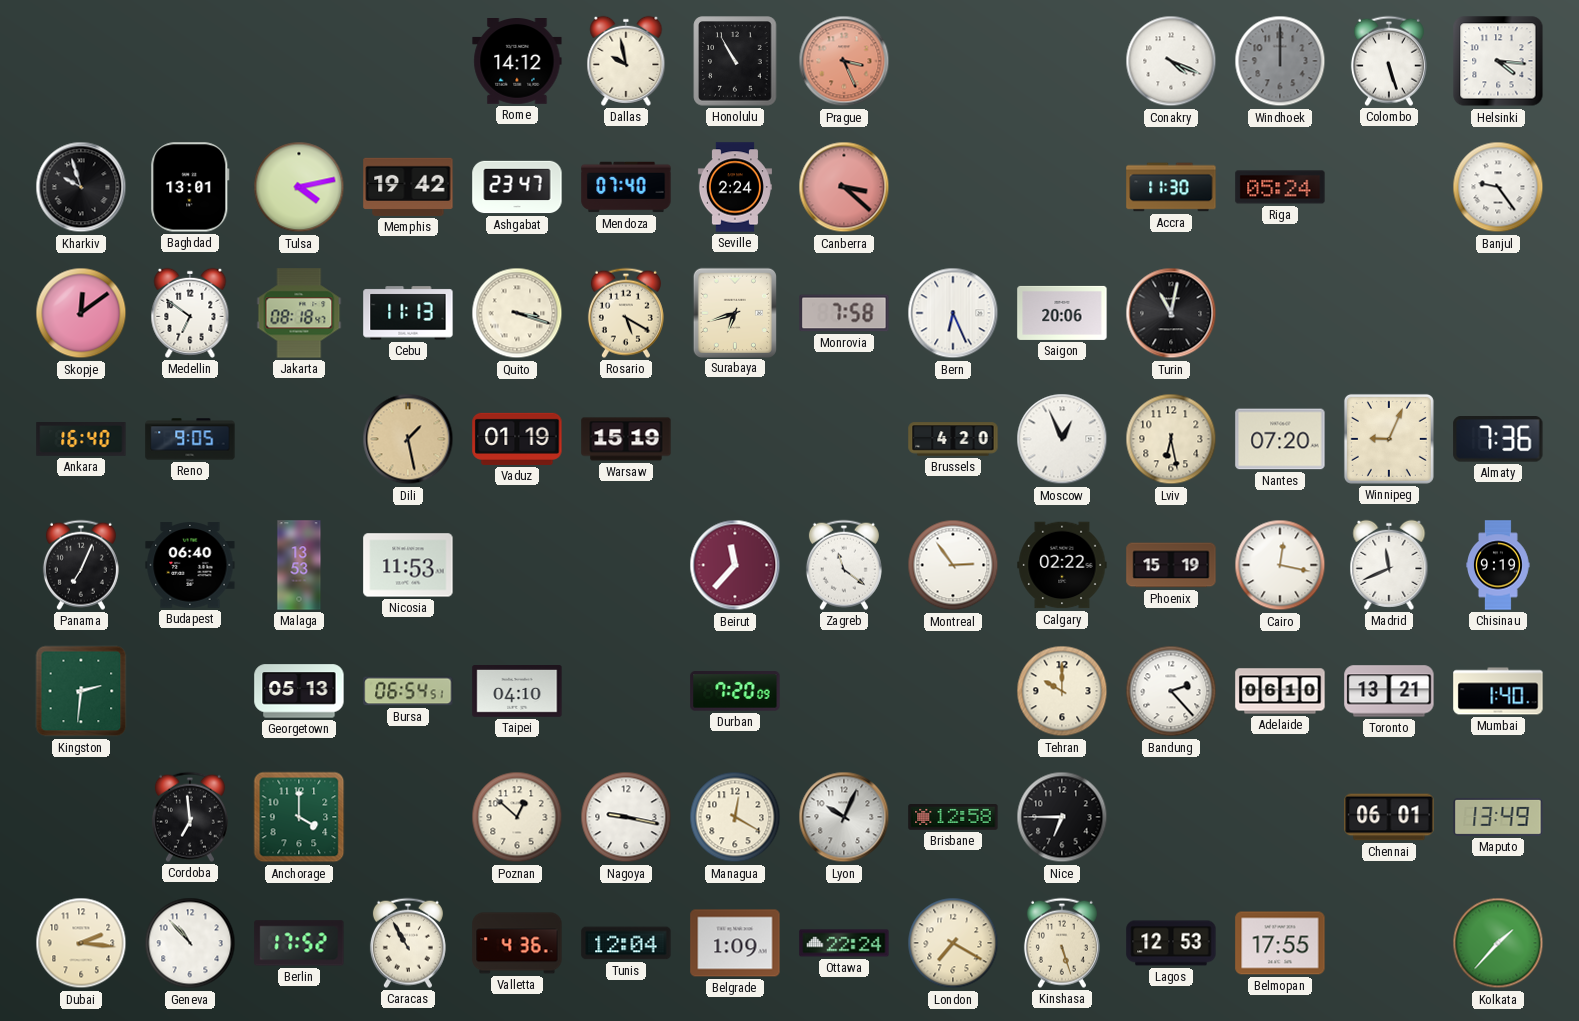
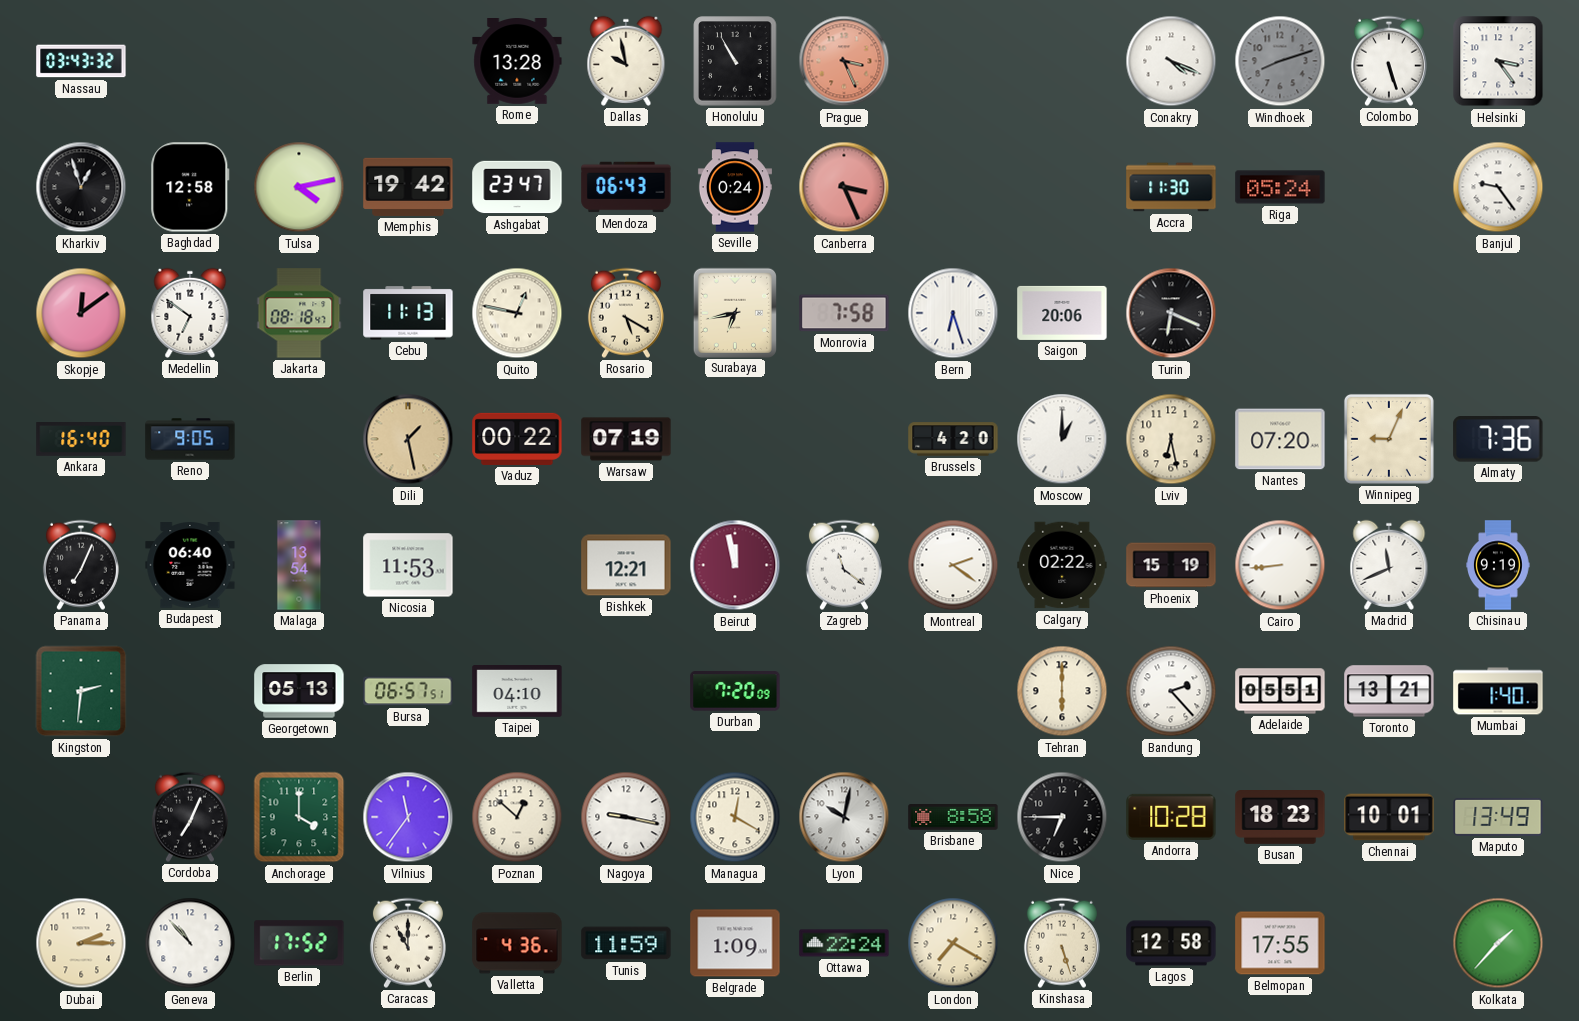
Nassau: none -> 03:43 (81, 61)
Rome: 14:12 -> 13:28 (517, 62)
Windhoek: 12:00 -> 8:12 (1280, 61)
Helsinki: 4:16 -> 3:24 (1498, 61)
Kharkiv: 9:57 -> 12:57 (81, 187)
Baghdad: 13:01 -> 12:58 (190, 187)
Mendoza: 07:40 -> 06:43 (626, 187)
Seville: 2:24 -> 0:24 (735, 187)
Canberra: 3:22 -> 3:26 (844, 187)
Quito: 3:18 -> 12:47 (517, 313)
Surabaya: 6:42 -> 6:43 (735, 312)
Bern: 6:26 -> 6:27 (953, 313)
Turin: 11:02 -> 6:19 (1171, 313)
Vaduz: 01:19 -> 00:22 (517, 439)
Warsaw: 15:19 -> 07:19 (626, 439)
Moscow: 12:56 -> 1:00 (1062, 439)
Malaga: 13:53 -> 13:54 (299, 565)
Bishkek: none -> 12:21 (626, 565)
Beirut: 11:37 -> 11:58 (735, 565)
Montreal: 2:54 -> 2:21 (953, 565)
Cairo: 12:17 -> 8:44 (1280, 565)
Bursa: 06:54 -> 06:57 (408, 691)
Tehran: 10:00 -> 6:00 (1062, 691)
Adelaide: 06:10 -> 05:51 (1280, 691)
Cordoba: 6:59 -> 7:04 (190, 817)
Vilnius: none -> 11:36 (408, 817)
Lyon: 10:04 -> 10:02 (844, 817)
Brisbane: 12:58 -> 8:58 (953, 817)
Andorra: none -> 10:28 (1171, 817)
Busan: none -> 18:23 (1280, 818)
Chennai: 06:01 -> 10:01 (1389, 817)
Dubai: 2:16 -> 2:15 (81, 943)
Caracas: 10:55 -> 11:00 (408, 943)
Tunis: 12:04 -> 11:59 (626, 943)
Lagos: 12:53 -> 12:58 (1171, 943)
